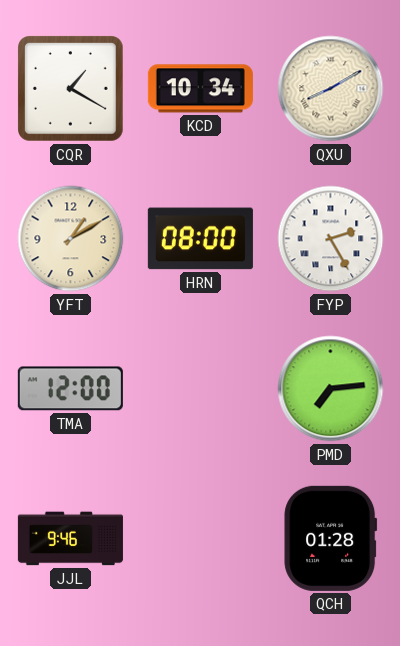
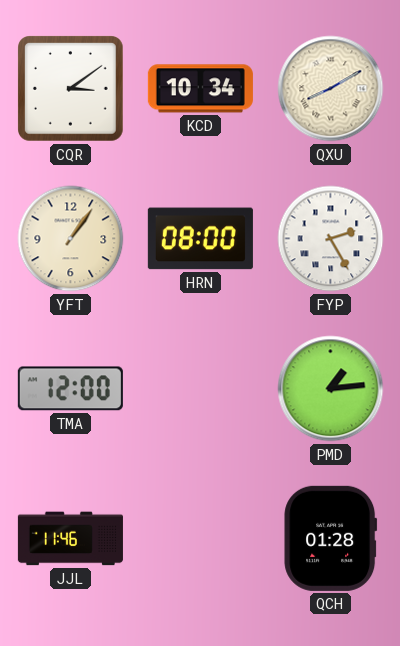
CQR: 1:20 -> 3:09 (71, 89)
YFT: 1:10 -> 1:06 (71, 239)
PMD: 7:14 -> 1:14 (331, 389)
JJL: 9:46 -> 11:46 (70, 539)
